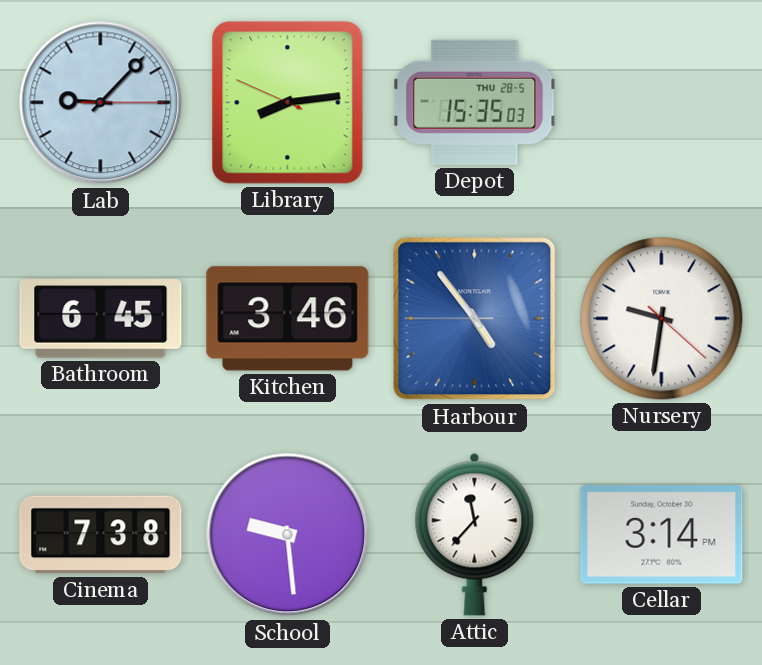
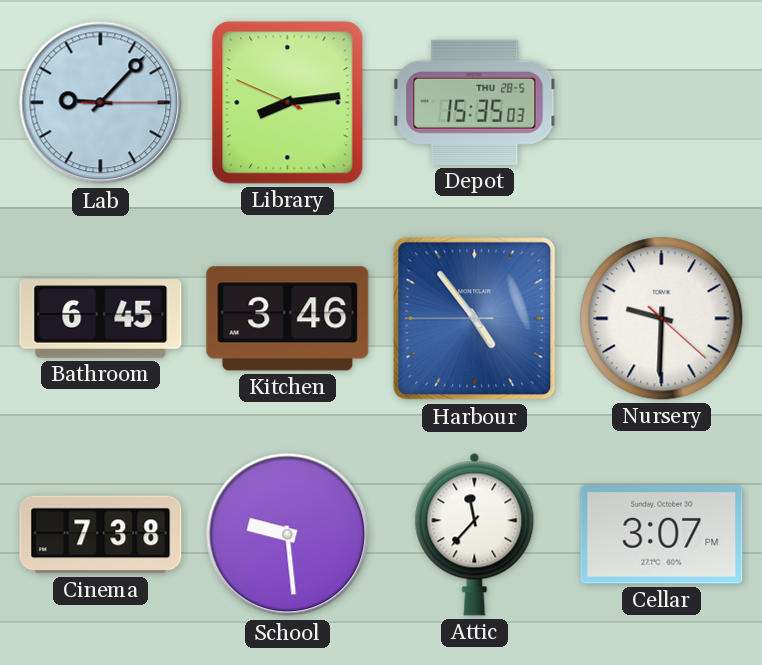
Nursery: 9:31 -> 9:30 (662, 319)
Cellar: 3:14 -> 3:07 (662, 535)
